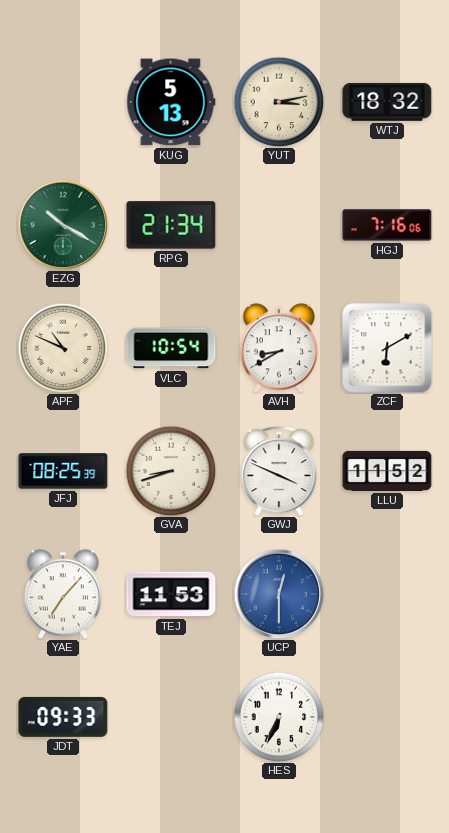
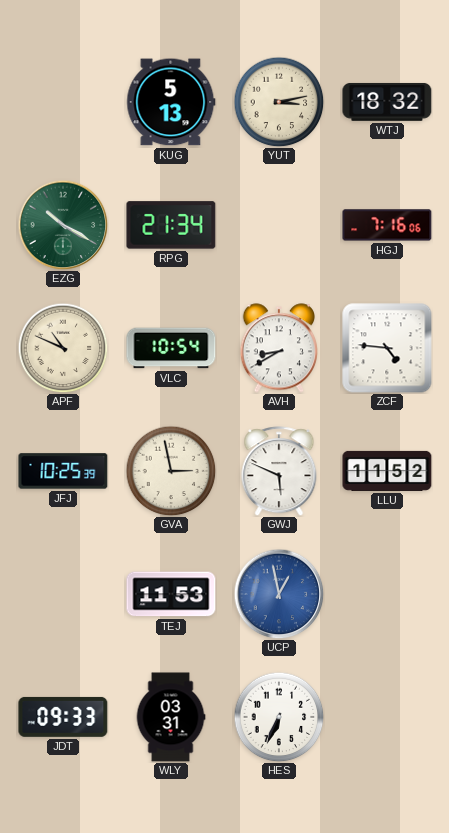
ZCF: 6:10 -> 4:46 (387, 348)
JFJ: 08:25 -> 10:25 (63, 471)
GVA: 8:42 -> 2:58 (171, 471)
GWJ: 3:49 -> 5:49 (279, 471)
YAE: 7:07 -> none (62, 594)
UCP: 12:30 -> 12:58 (279, 594)
WLY: none -> 03:31 (171, 717)
